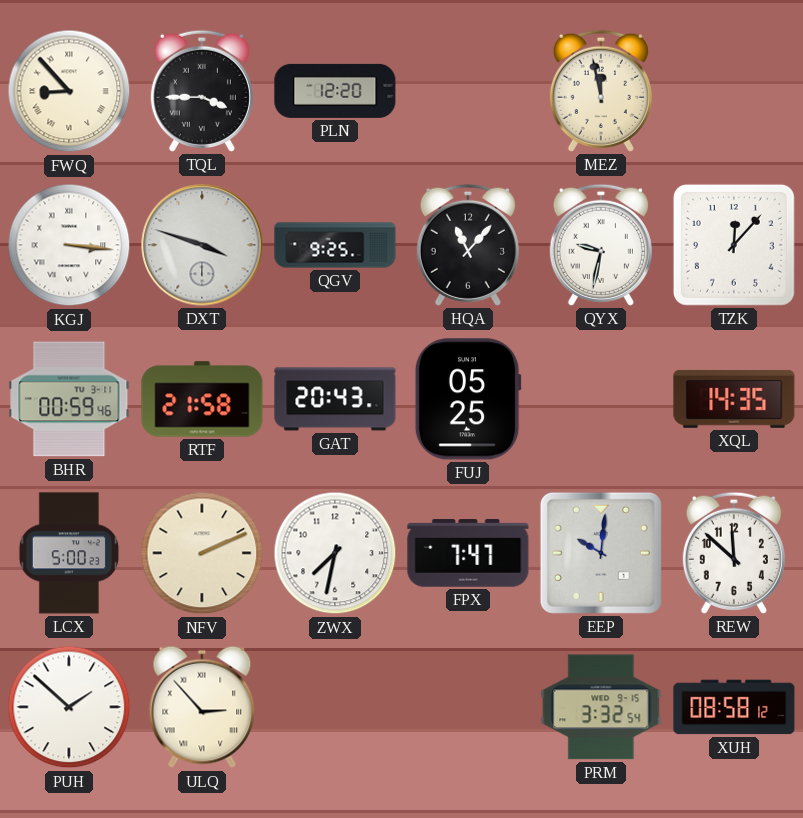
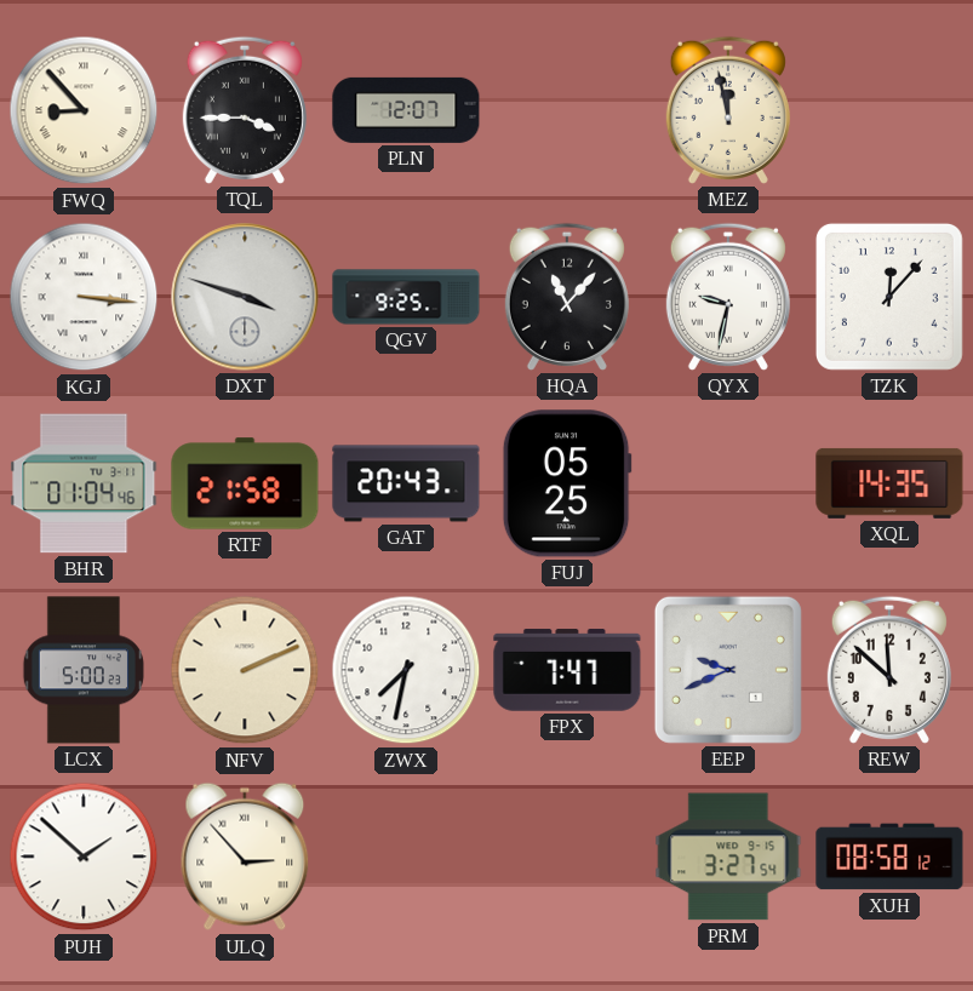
PLN: 12:20 -> 12:07 (406, 110)
BHR: 00:59 -> 01:04 (84, 483)
EEP: 10:01 -> 9:41 (728, 670)
PRM: 3:32 -> 3:27 (728, 857)
